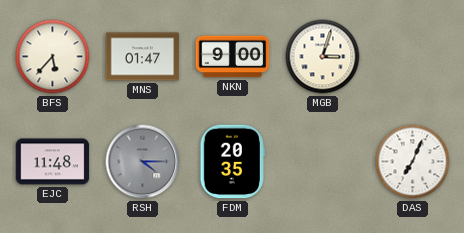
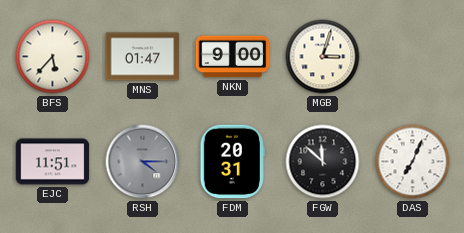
EJC: 11:48 -> 11:51 (53, 162)
FDM: 20:35 -> 20:31 (232, 162)
FGW: none -> 11:52 (323, 162)
